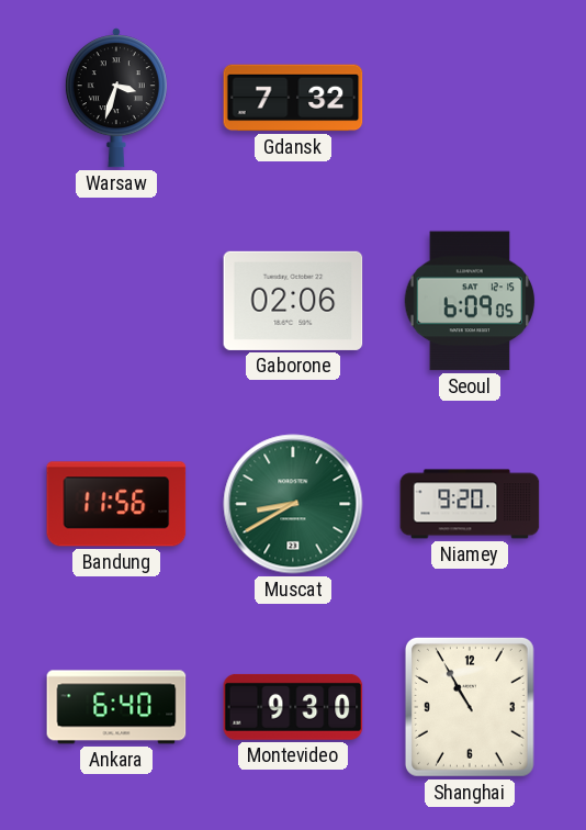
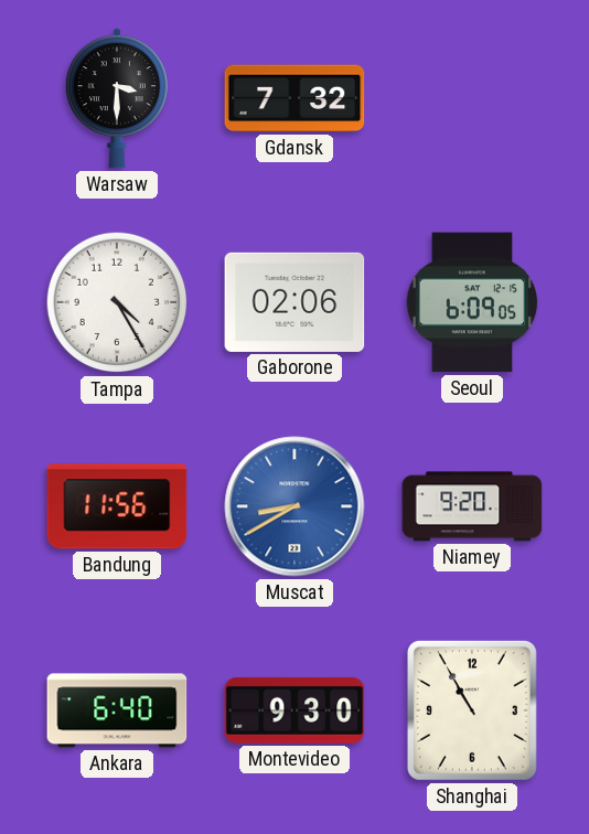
Warsaw: 3:33 -> 3:30 (117, 98)
Tampa: none -> 4:25 (117, 302)
Muscat dial: green -> blue (294, 506)
